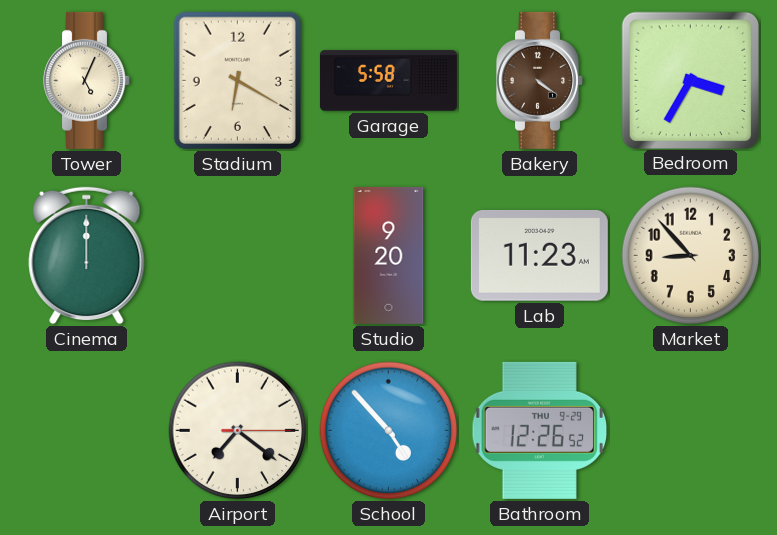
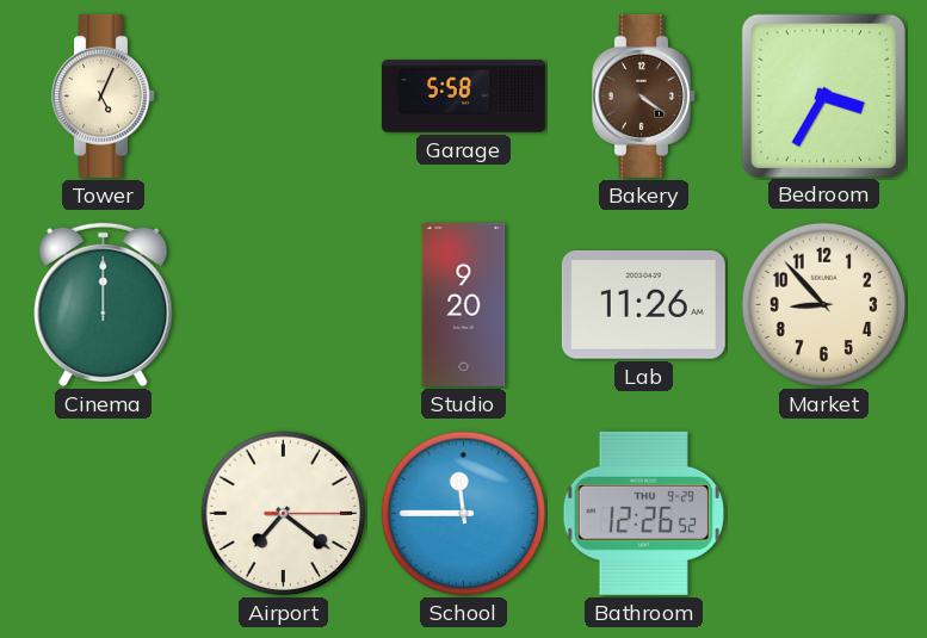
Stadium: 6:20 -> none (237, 80)
Lab: 11:23 -> 11:26 (643, 304)
School: 4:53 -> 11:45 (464, 514)
